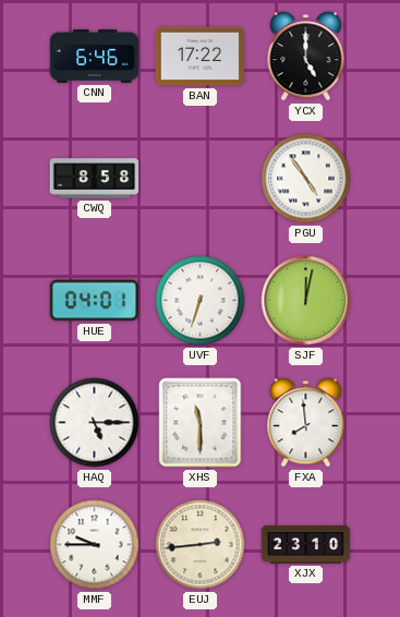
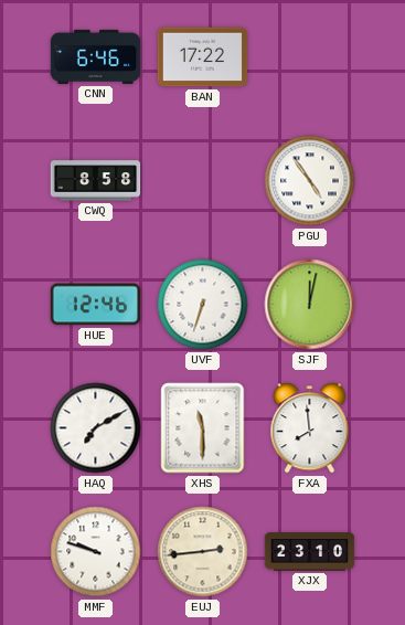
YCX: 5:00 -> none (306, 57)
HUE: 04:01 -> 12:46 (96, 305)
HAQ: 5:15 -> 7:10 (96, 428)
MMF: 9:45 -> 9:48 (96, 552)
